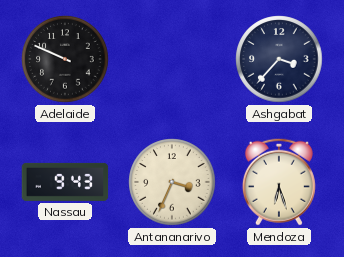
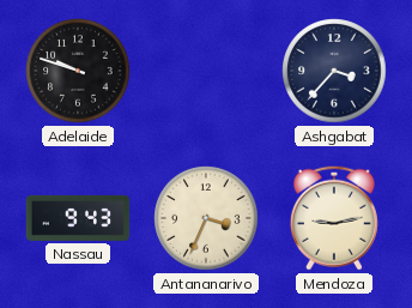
Adelaide: 9:49 -> 9:48 (78, 71)
Mendoza: 6:27 -> 9:13 (334, 218)
